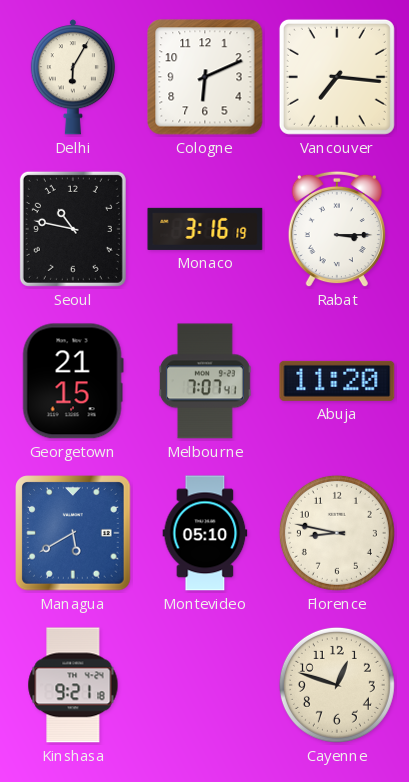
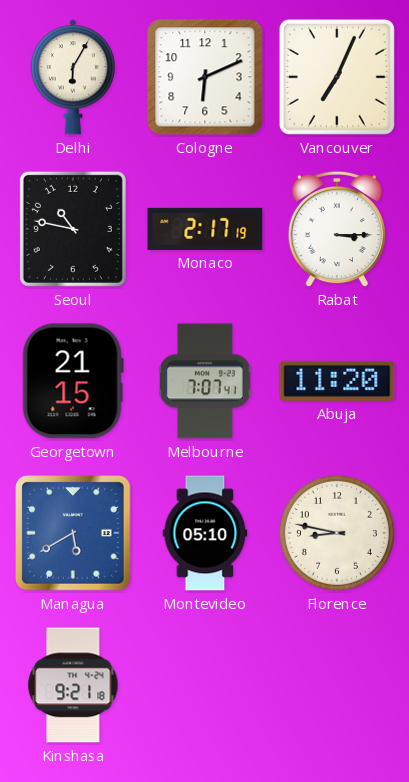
Vancouver: 7:16 -> 7:04 (337, 77)
Monaco: 3:16 -> 2:17 (205, 229)
Cayenne: 12:48 -> none (337, 685)
